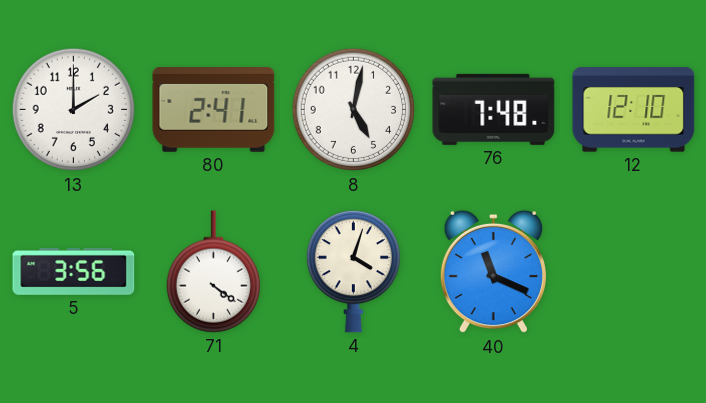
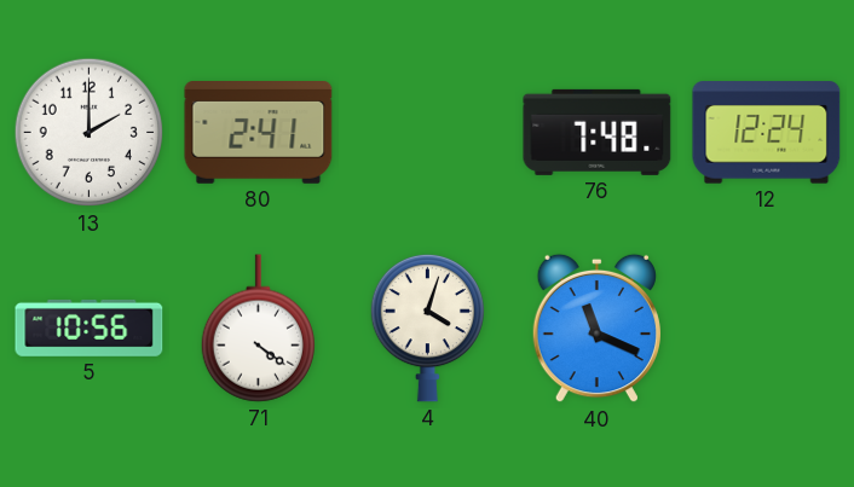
8: 5:02 -> none (354, 110)
12: 12:10 -> 12:24 (767, 133)
5: 3:56 -> 10:56 (90, 327)
